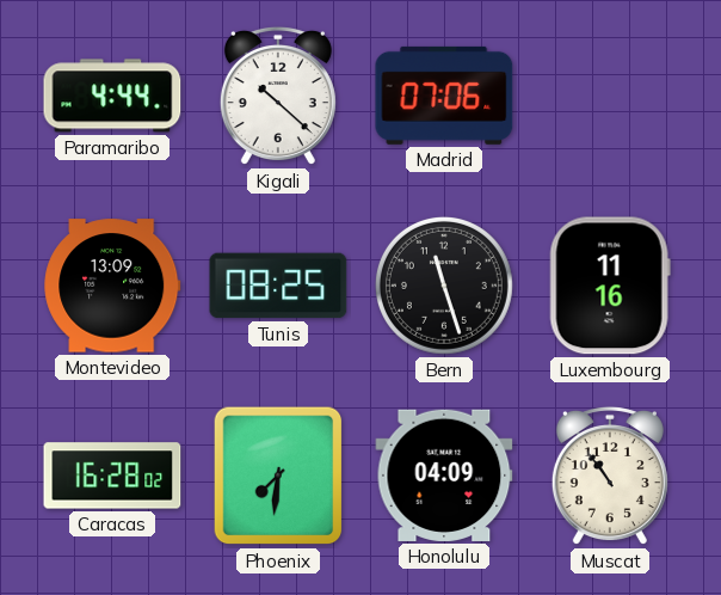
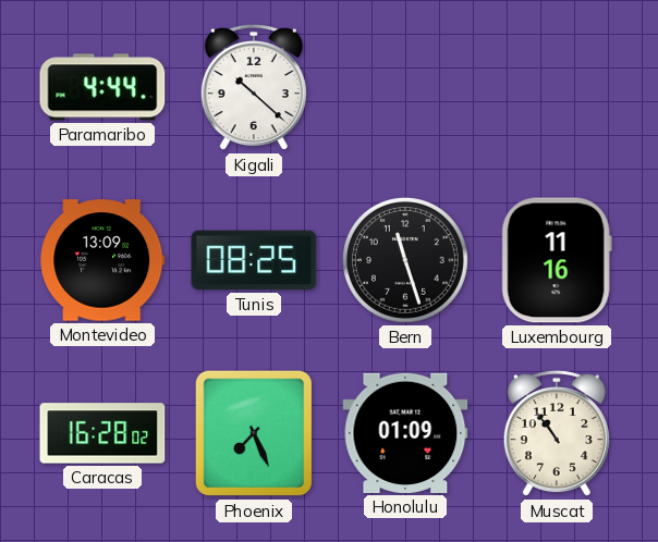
Madrid: 07:06 -> none (444, 96)
Phoenix: 7:31 -> 7:26 (254, 433)
Honolulu: 04:09 -> 01:09 (405, 433)
